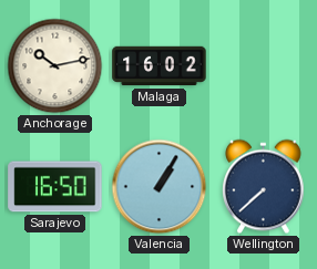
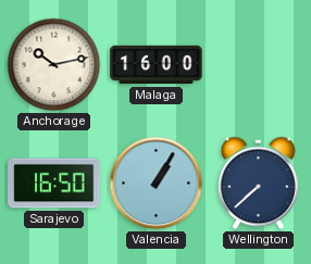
Malaga: 16:02 -> 16:00 (157, 65)
